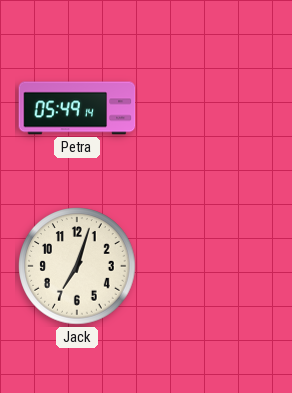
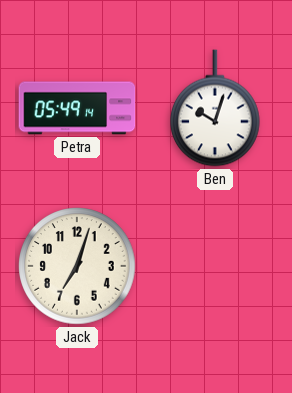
Ben: none -> 10:03 (216, 108)
